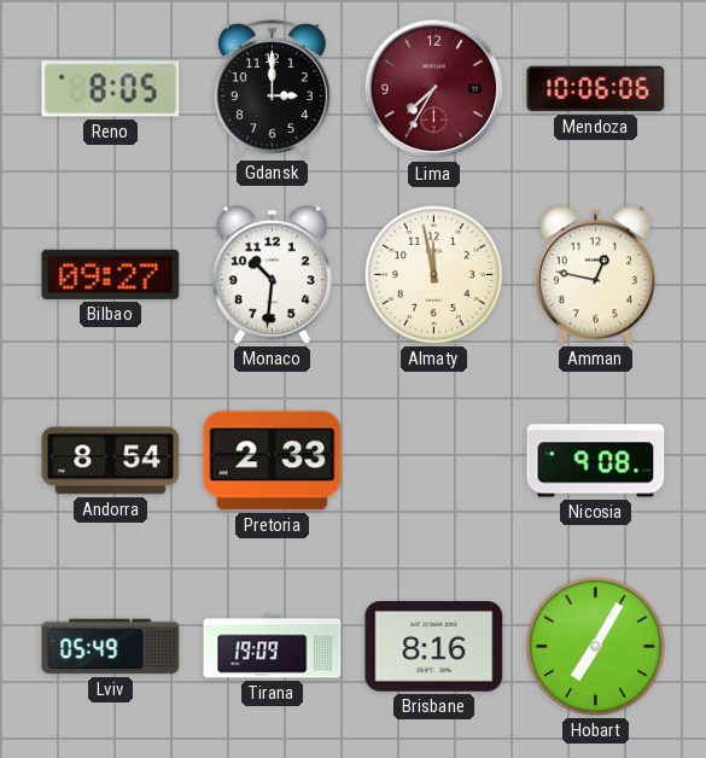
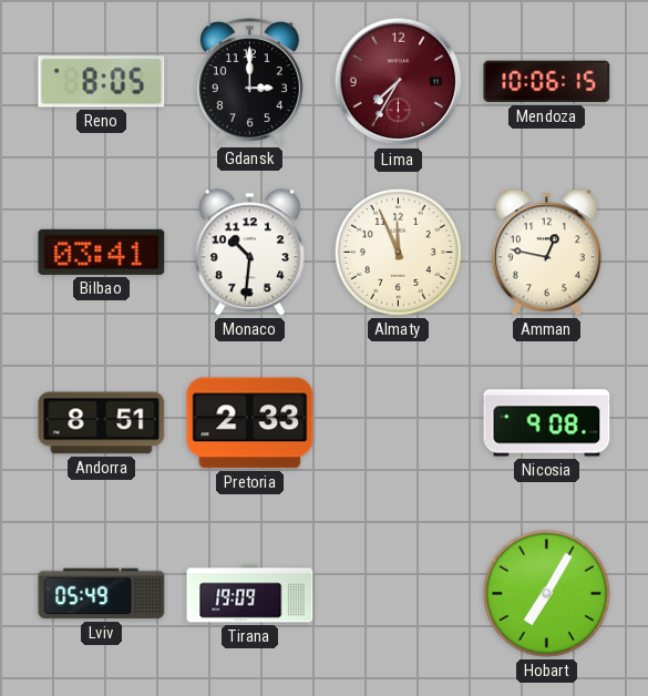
Mendoza: 10:06:06 -> 10:06:15 (547, 82)
Bilbao: 09:27 -> 03:41 (102, 252)
Almaty: 11:58 -> 11:56 (398, 252)
Andorra: 8:54 -> 8:51 (102, 423)
Brisbane: 8:16 -> none (434, 646)
